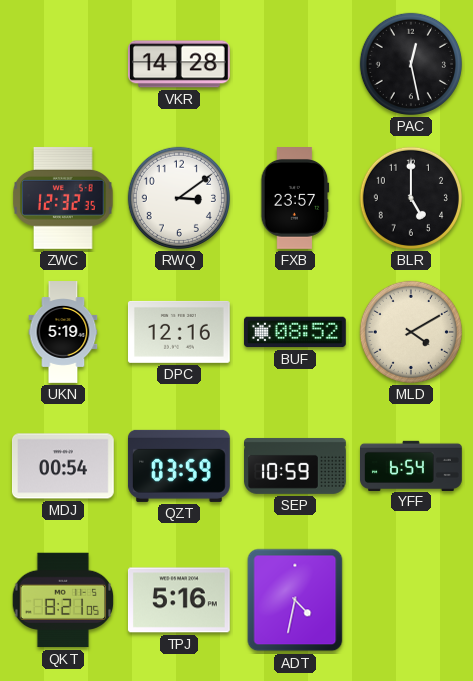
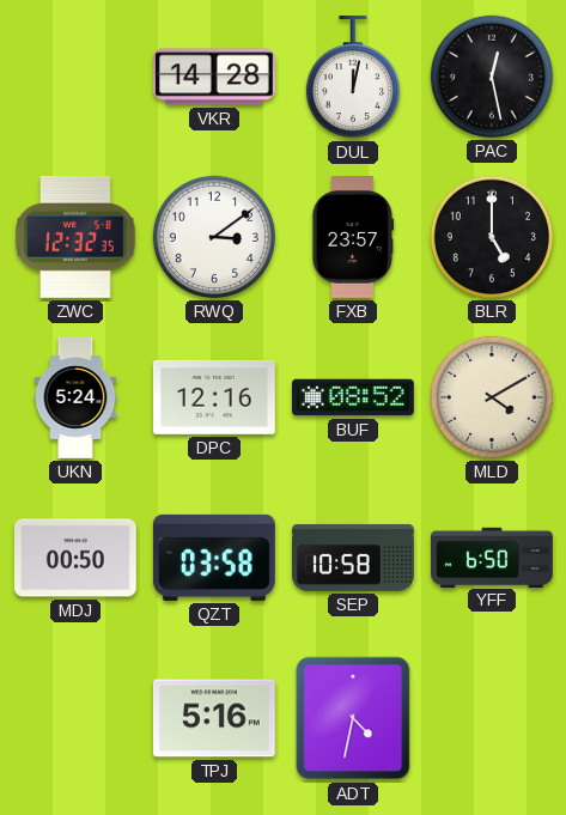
DUL: none -> 12:02 (353, 78)
UKN: 5:19 -> 5:24 (75, 397)
MDJ: 00:54 -> 00:50 (75, 558)
QZT: 03:59 -> 03:58 (214, 558)
SEP: 10:59 -> 10:58 (354, 558)
YFF: 6:54 -> 6:50 (493, 556)
QKT: 8:21 -> none (63, 600)
